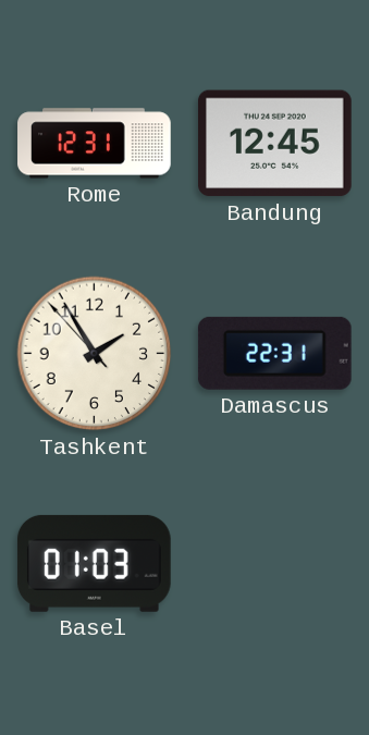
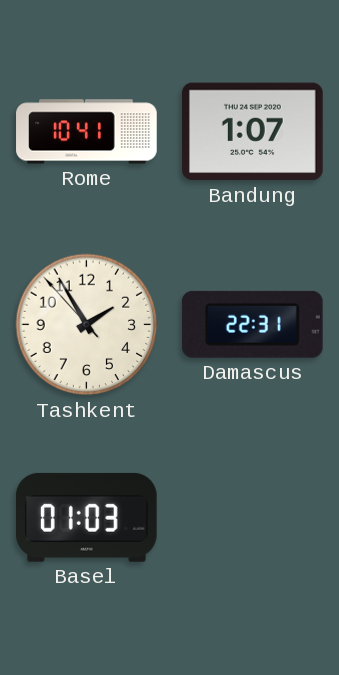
Rome: 12:31 -> 10:41 (87, 132)
Bandung: 12:45 -> 1:07 (253, 132)
